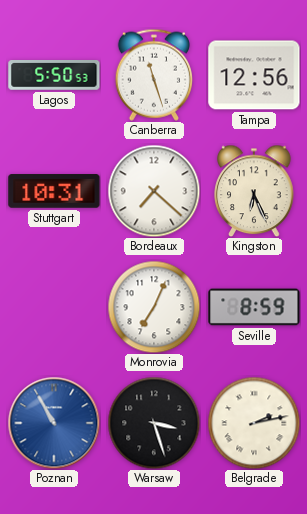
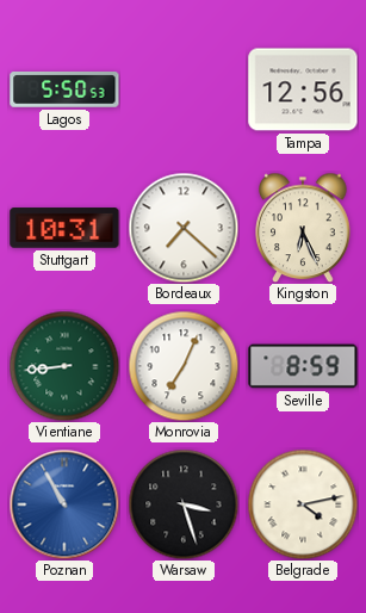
Canberra: 11:27 -> none (154, 75)
Vientiane: none -> 8:44 (64, 366)
Belgrade: 2:13 -> 4:13 (303, 504)
